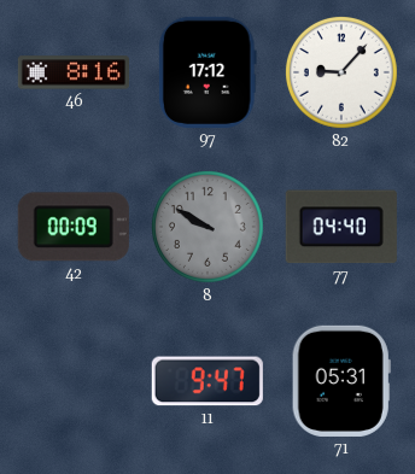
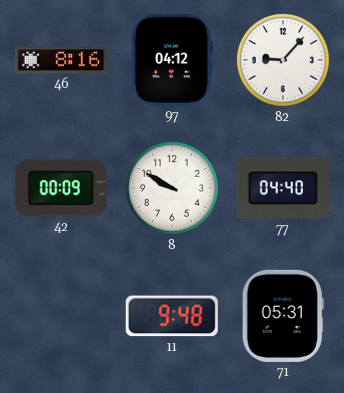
97: 17:12 -> 04:12 (172, 60)
8 dial: grey -> white (172, 188)
11: 9:47 -> 9:48 (172, 316)
